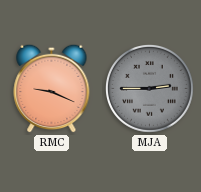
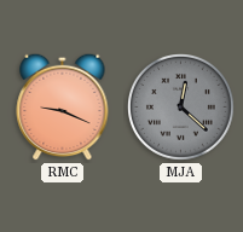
MJA: 2:45 -> 12:22 (181, 108)
